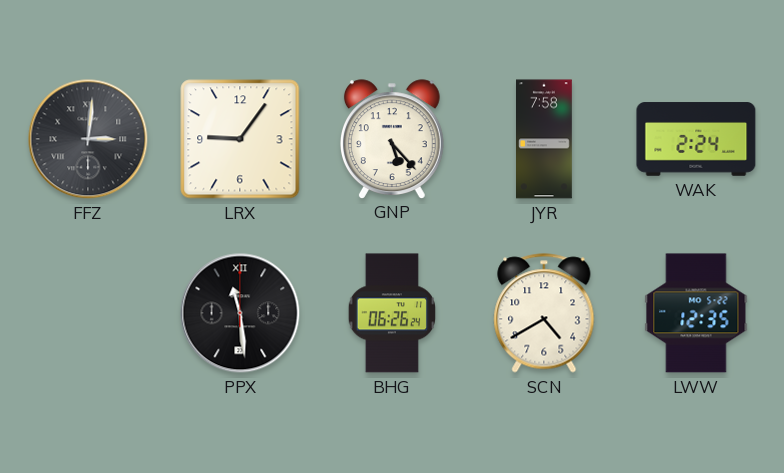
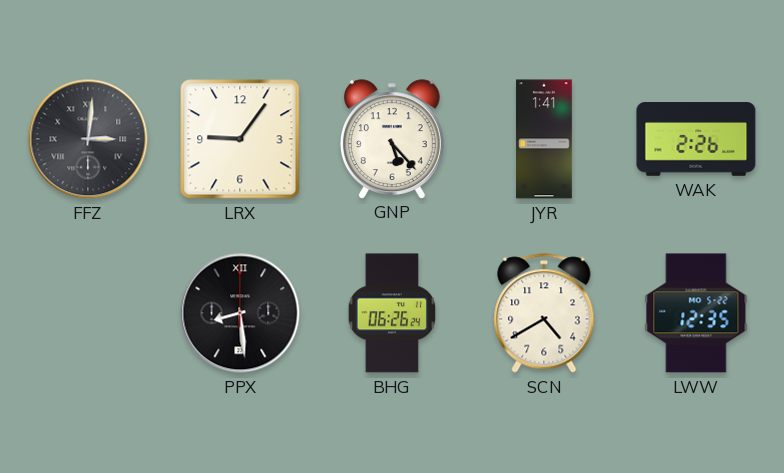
JYR: 7:58 -> 1:41 (545, 139)
WAK: 2:24 -> 2:26 (696, 139)
PPX: 11:29 -> 8:29 (240, 313)
